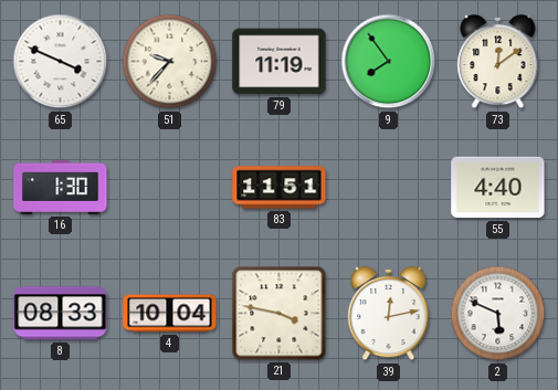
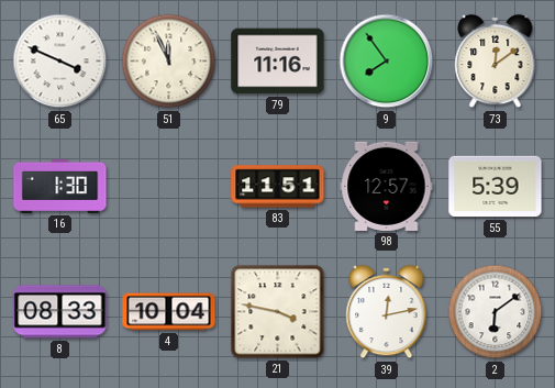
51: 9:37 -> 11:56 (169, 62)
79: 11:19 -> 11:16 (278, 62)
98: none -> 12:57 (387, 186)
55: 4:40 -> 5:39 (496, 187)
2: 5:49 -> 6:09 (496, 312)
